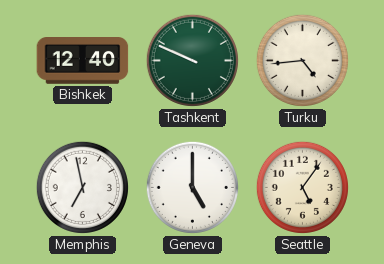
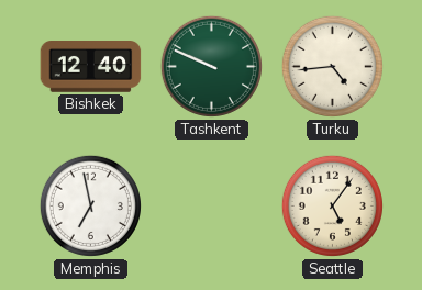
Geneva: 5:00 -> none (192, 187)
